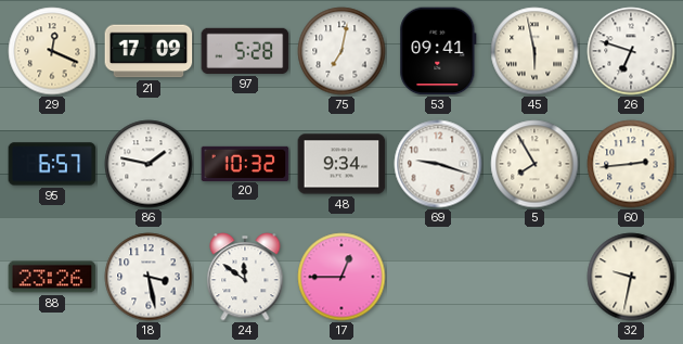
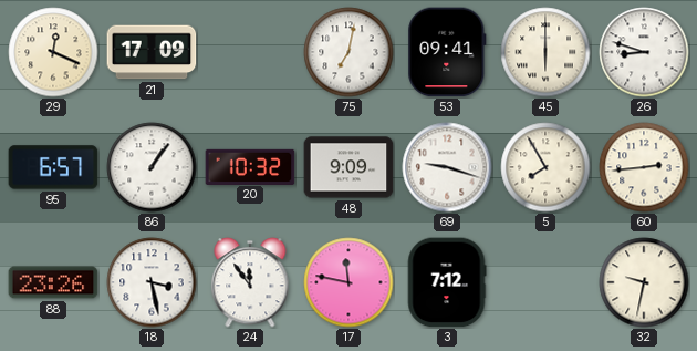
97: 5:28 -> none (245, 51)
45: 5:58 -> 6:00 (545, 52)
26: 6:48 -> 8:48 (644, 52)
86: 1:47 -> 1:06 (152, 167)
48: 9:34 -> 9:09 (348, 167)
24: 11:51 -> 11:54 (250, 282)
17: 12:45 -> 11:47 (348, 282)
3: none -> 7:12 (447, 282)
